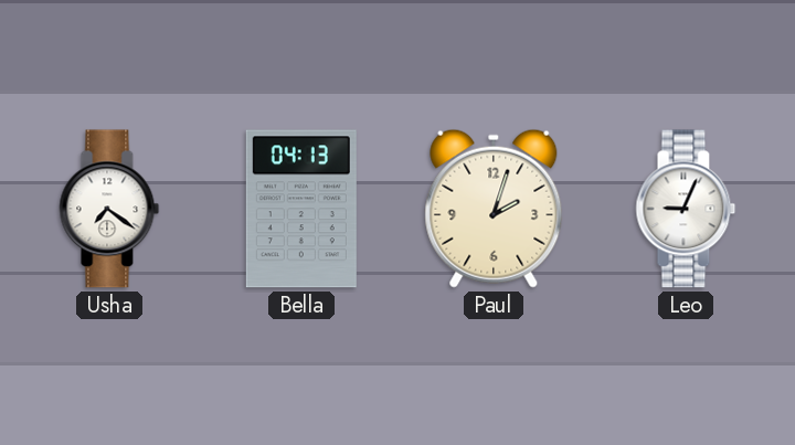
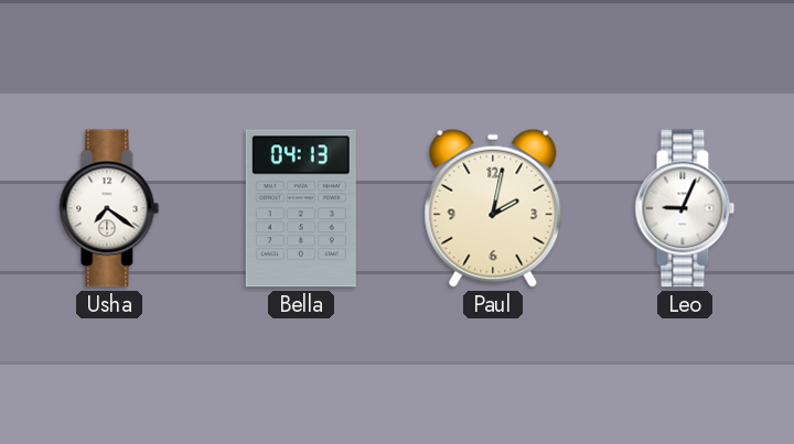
Paul: 2:03 -> 2:02 (493, 208)
